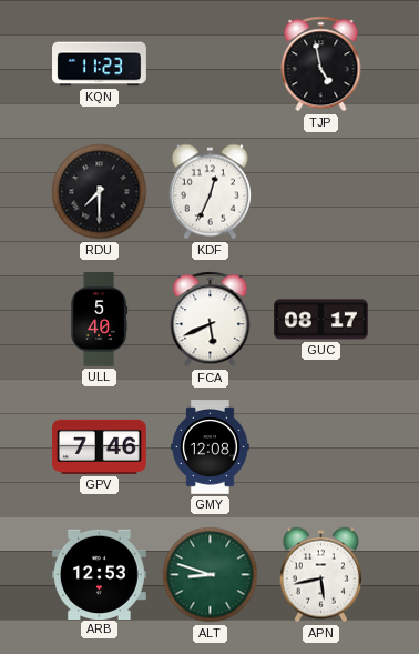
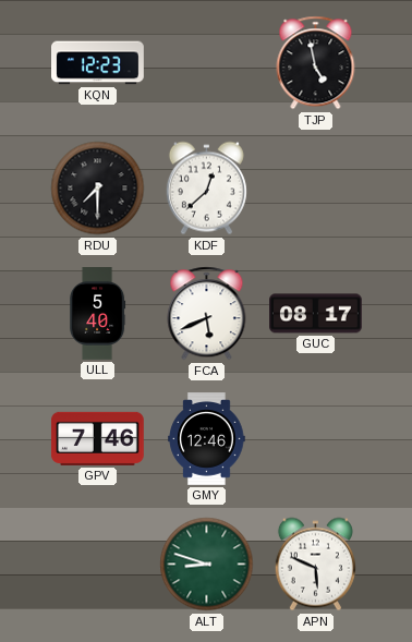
KQN: 11:23 -> 12:23 (98, 63)
KDF: 12:34 -> 12:38 (206, 189)
GMY: 12:08 -> 12:46 (207, 439)
ARB: 12:53 -> none (99, 574)
APN: 5:43 -> 5:49 (315, 565)
